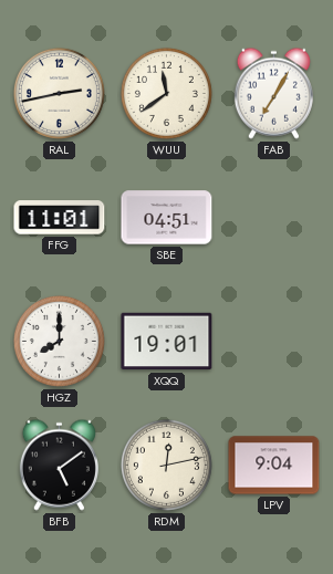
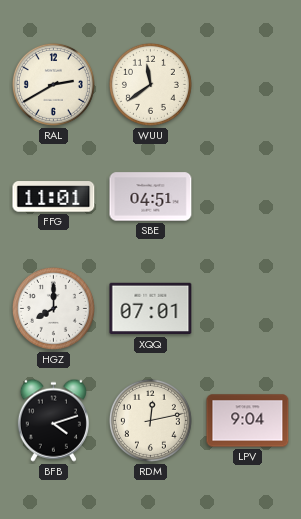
RAL: 2:43 -> 2:40 (53, 84)
FAB: 7:05 -> none (273, 93)
XQQ: 19:01 -> 07:01 (151, 309)
BFB: 5:09 -> 4:12 (53, 420)
